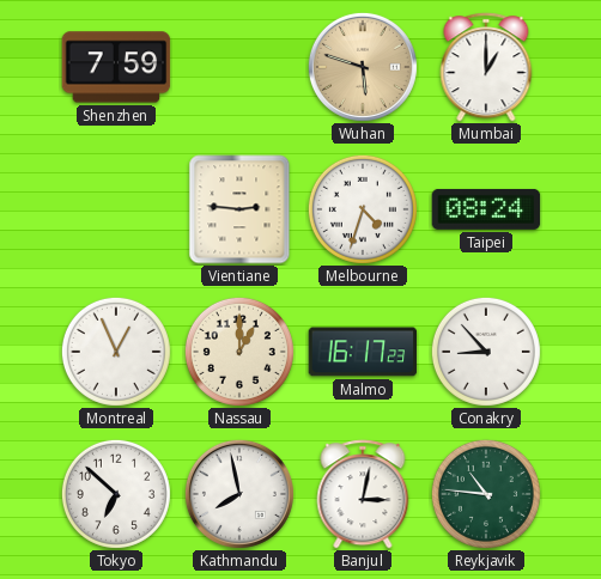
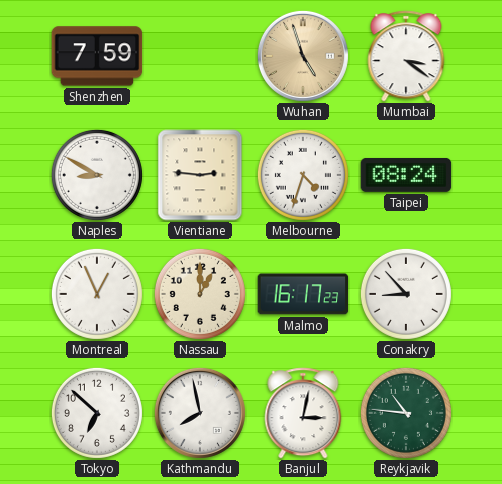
Wuhan: 5:48 -> 4:57 (303, 56)
Mumbai: 1:00 -> 3:21 (406, 56)
Naples: none -> 8:50 (97, 175)
